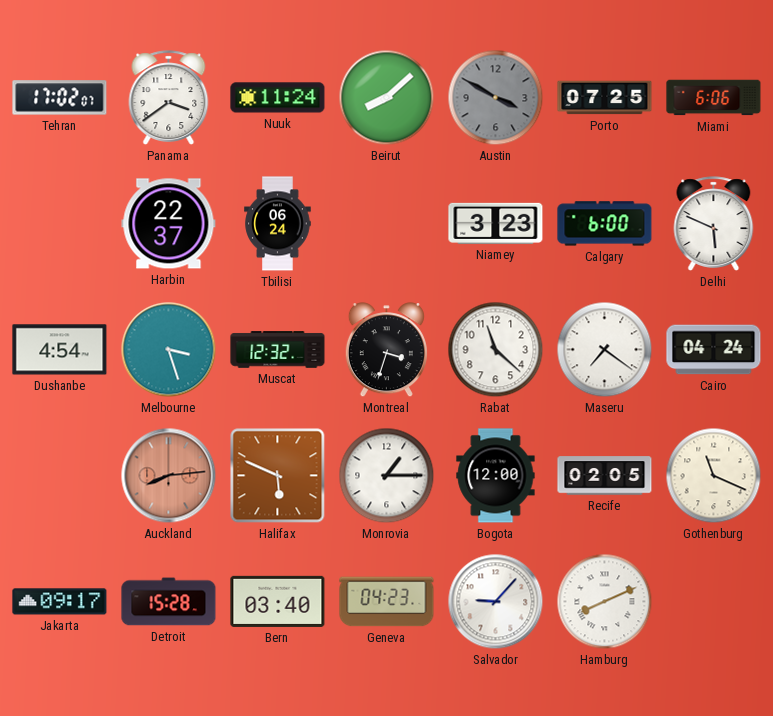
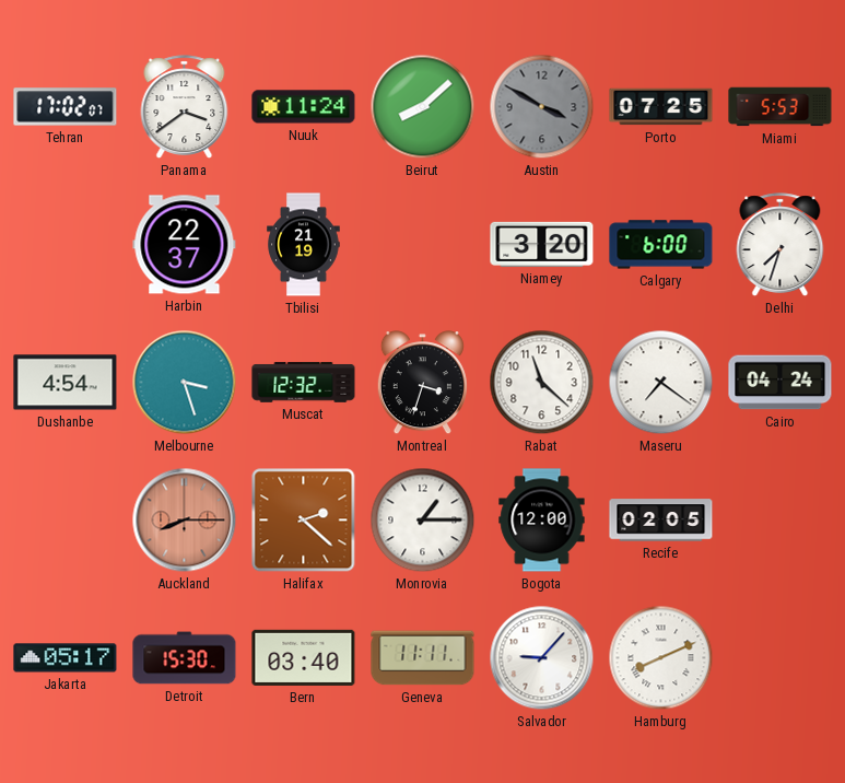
Miami: 6:06 -> 5:53 (781, 107)
Tbilisi: 06:24 -> 21:19 (304, 245)
Niamey: 3:23 -> 3:20 (542, 244)
Delhi: 5:49 -> 7:33 (781, 245)
Auckland: 8:14 -> 8:15 (185, 521)
Halifax: 5:49 -> 2:22 (304, 521)
Gothenburg: 11:19 -> none (714, 476)
Jakarta: 09:17 -> 05:17 (66, 658)
Detroit: 15:28 -> 15:30 (185, 658)
Geneva: 04:23 -> 11:11 (423, 658)
